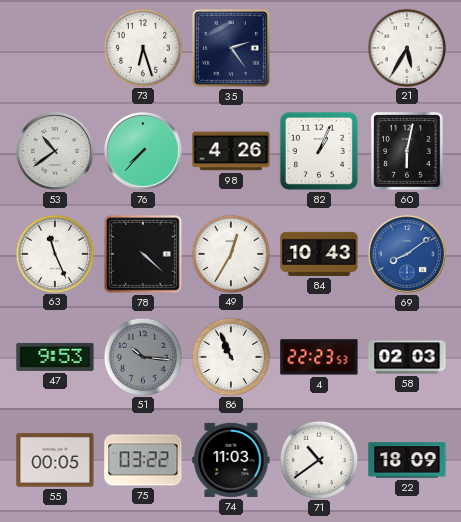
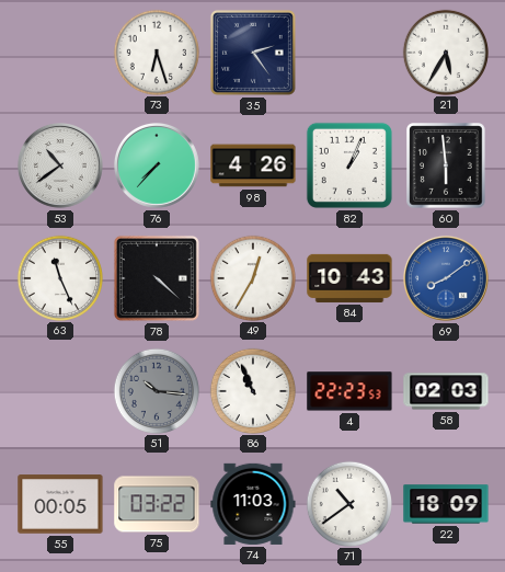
60: 6:02 -> 5:59 (446, 165)
47: 9:53 -> none (55, 357)
